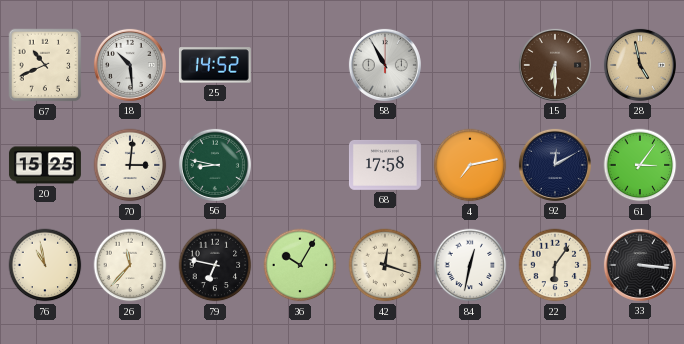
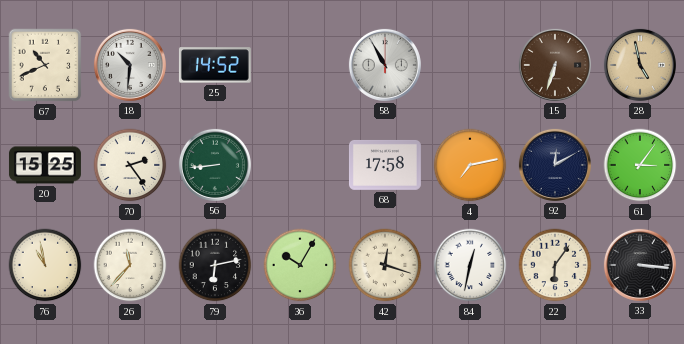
18: 10:29 -> 10:31 (130, 65)
15: 6:30 -> 6:33 (555, 65)
70: 3:01 -> 2:24 (130, 165)
56: 8:47 -> 8:44 (215, 165)
79: 6:47 -> 6:13 (215, 265)
